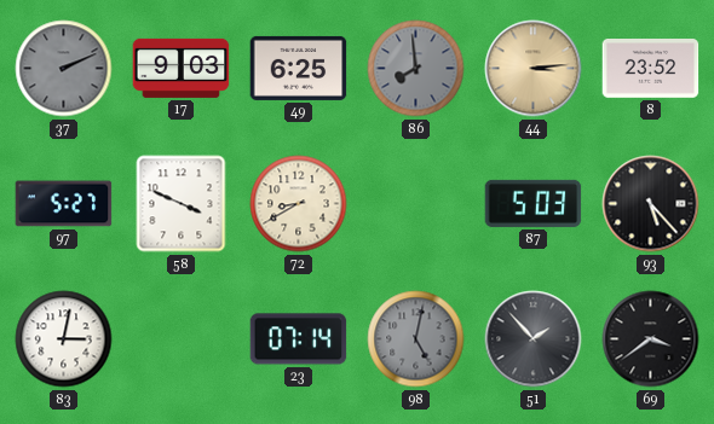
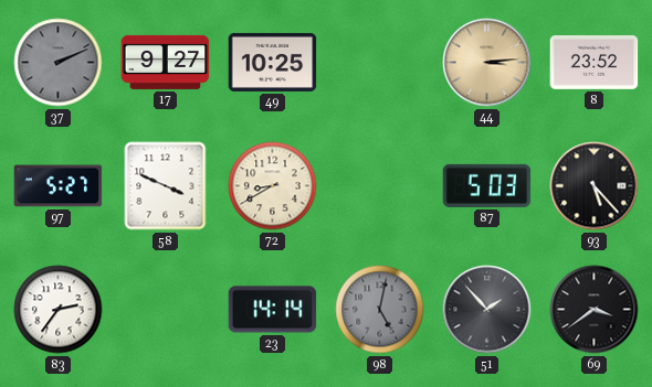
17: 9:03 -> 9:27 (166, 62)
49: 6:25 -> 10:25 (273, 62)
86: 7:59 -> none (416, 69)
83: 3:02 -> 2:36 (59, 310)
23: 07:14 -> 14:14 (273, 310)
